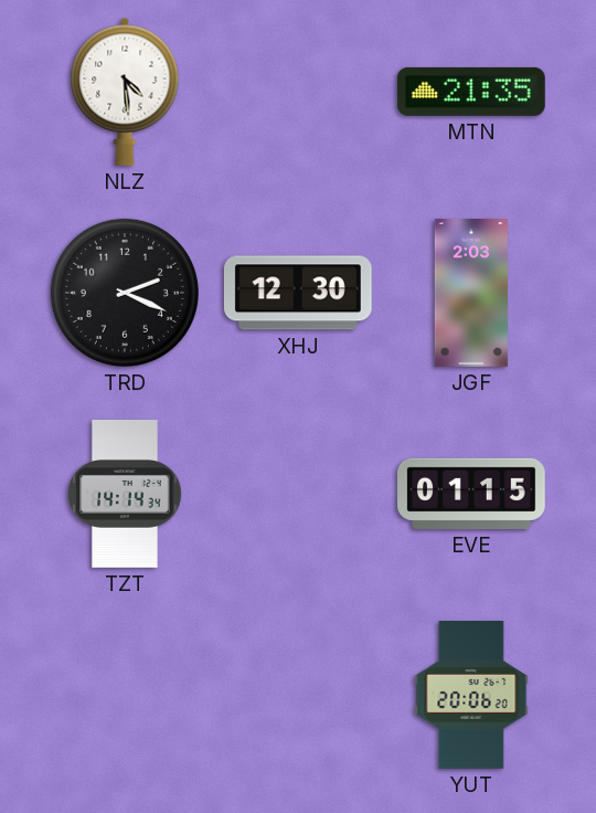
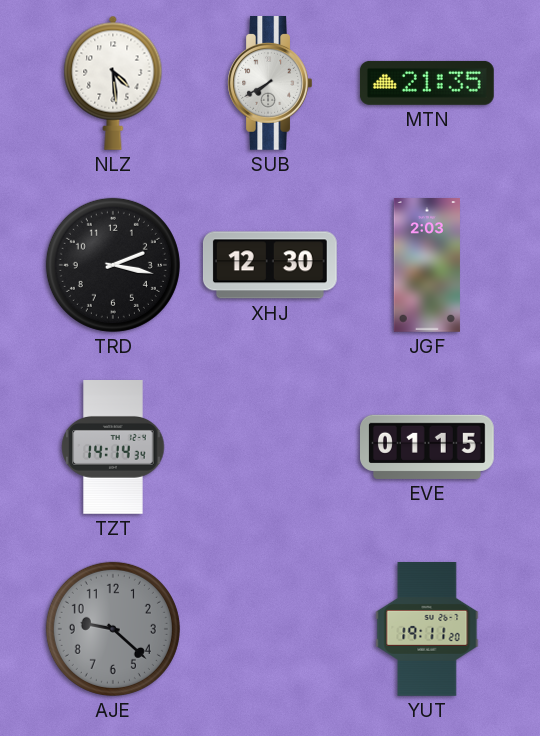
SUB: none -> 7:40 (270, 84)
TRD: 2:19 -> 2:17 (113, 265)
AJE: none -> 9:22 (113, 629)
YUT: 20:06 -> 19:11 (427, 630)
